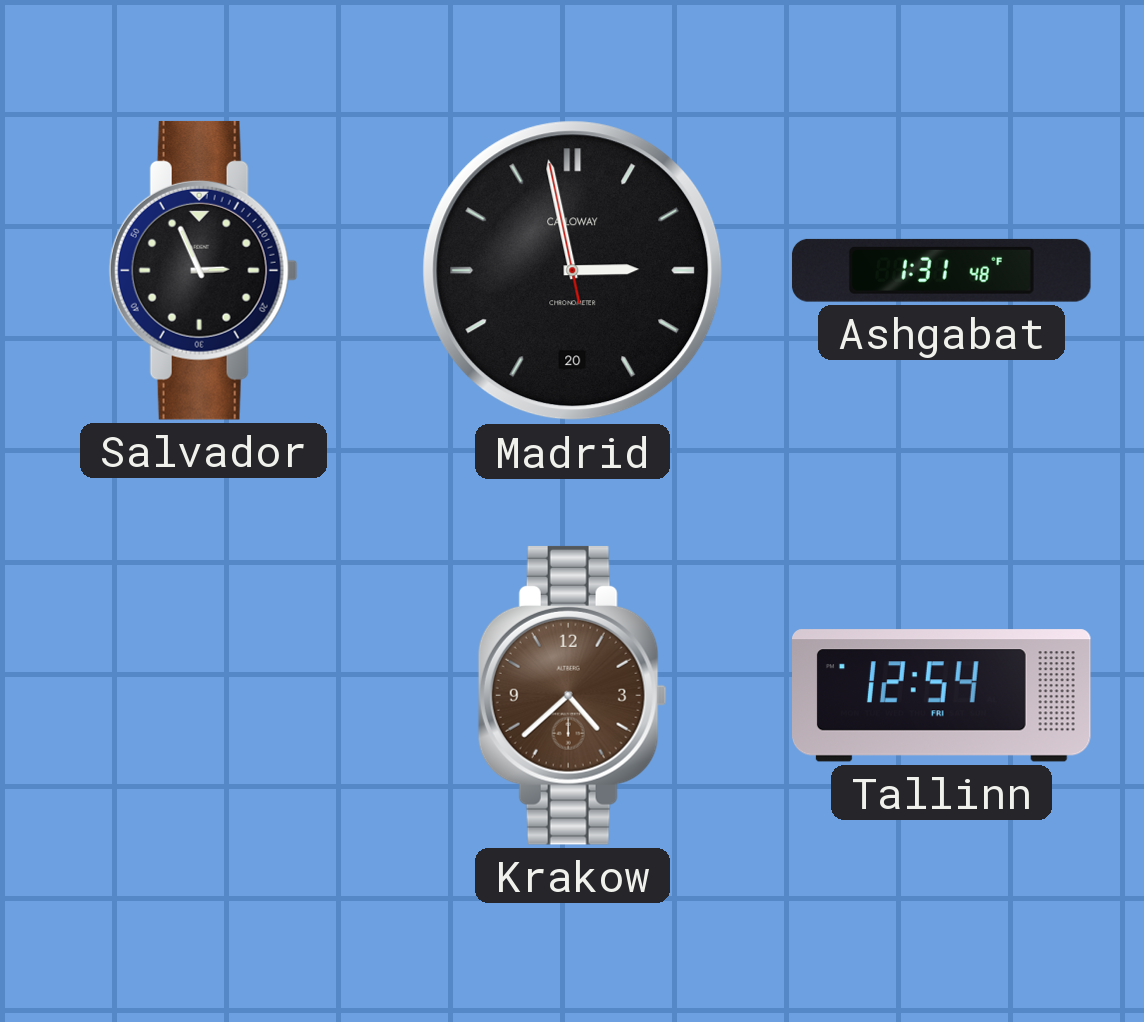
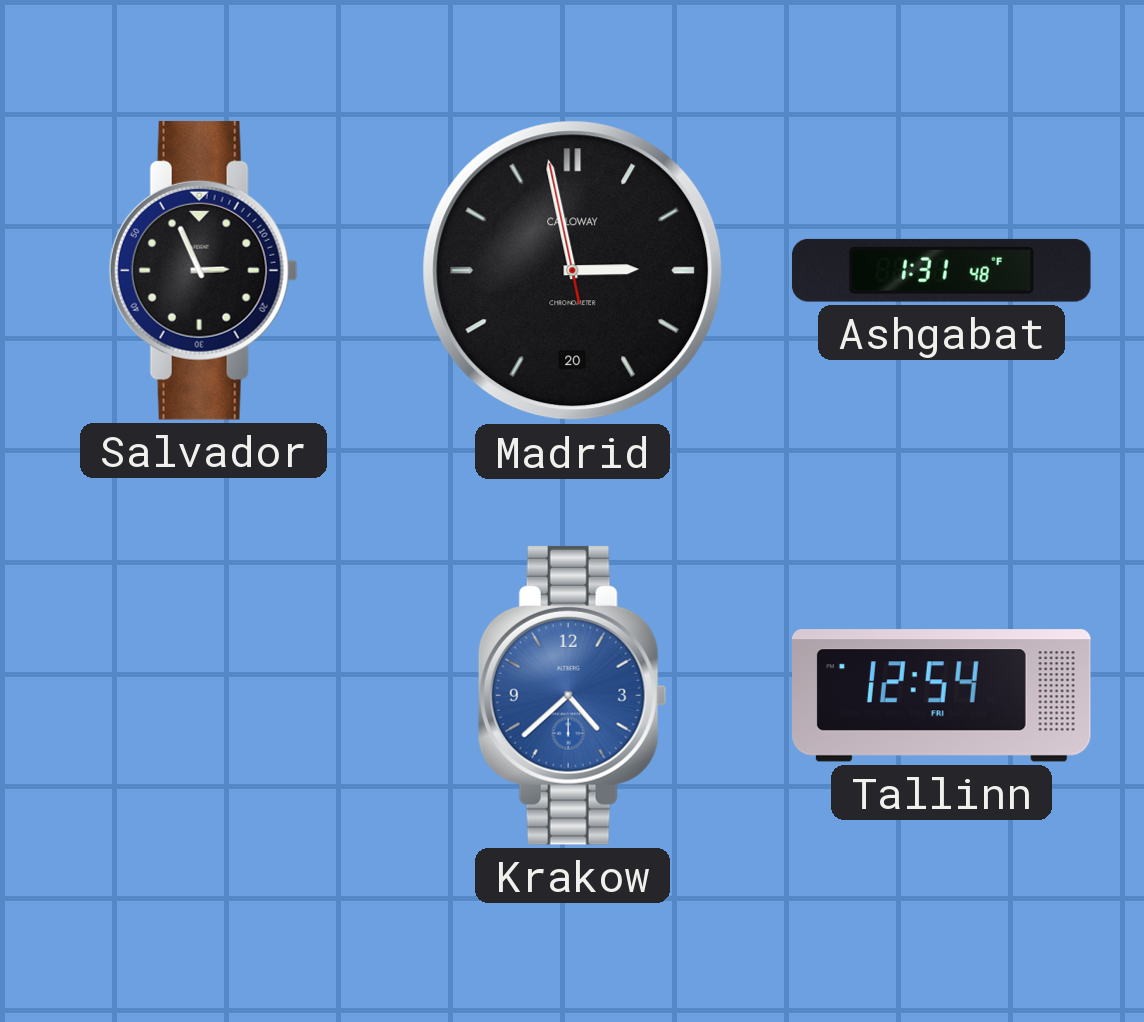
Krakow dial: brown -> blue (572, 695)
